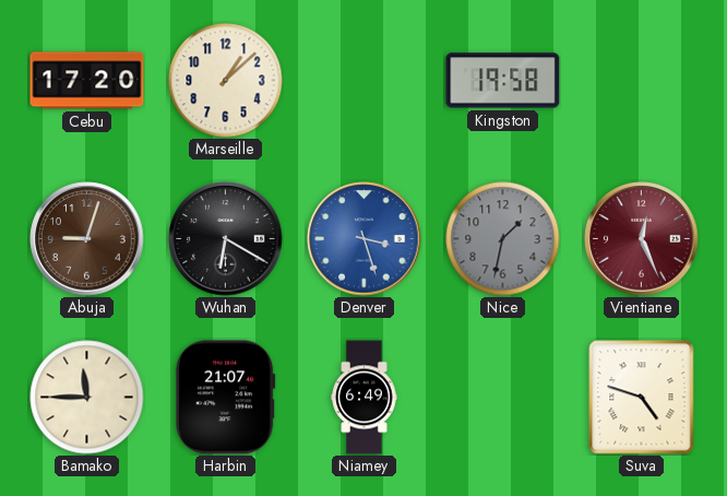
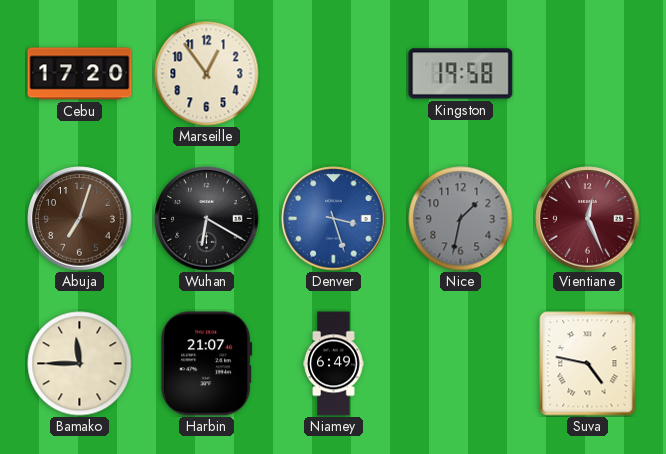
Marseille: 1:08 -> 12:54 (207, 74)
Abuja: 9:03 -> 7:03 (80, 219)
Suva: 4:48 -> 4:47 (588, 364)
